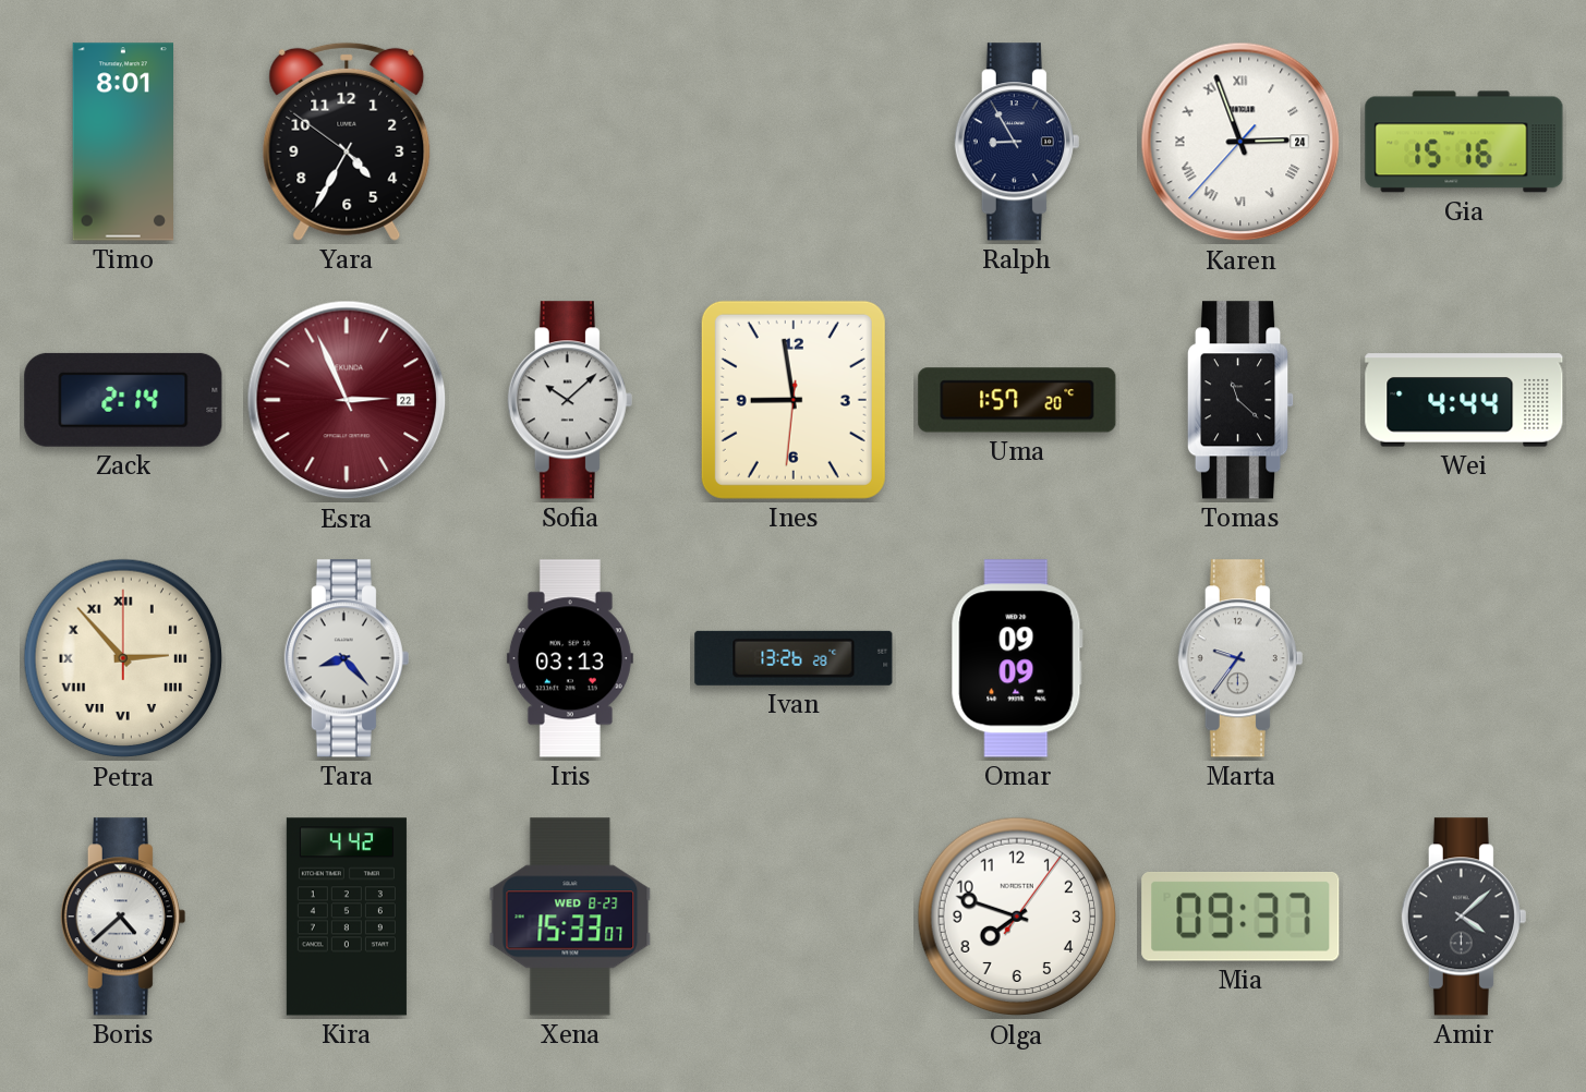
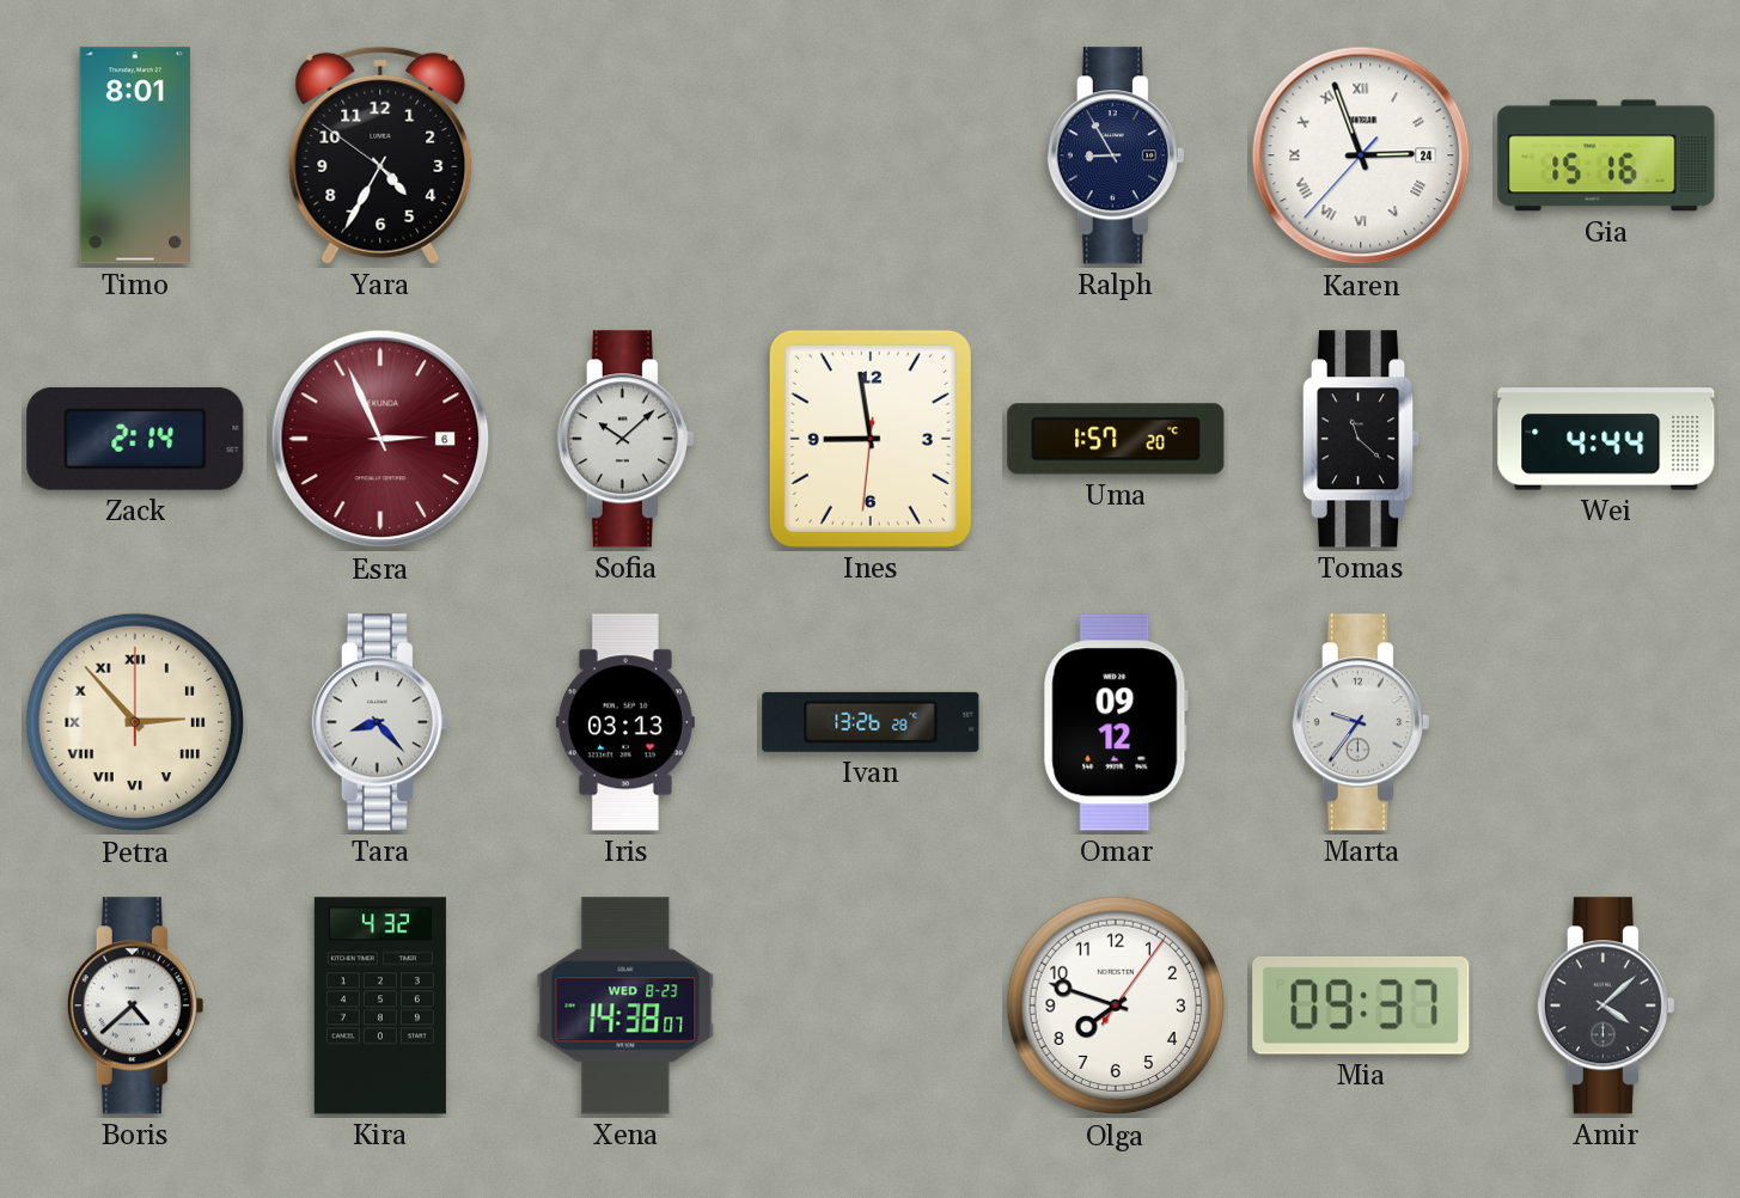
Esra date: 22 -> 6 (380, 439)
Omar: 09:09 -> 09:12 (1116, 722)
Kira: 4:42 -> 4:32 (380, 1006)
Xena: 15:33 -> 14:38 (625, 1006)
